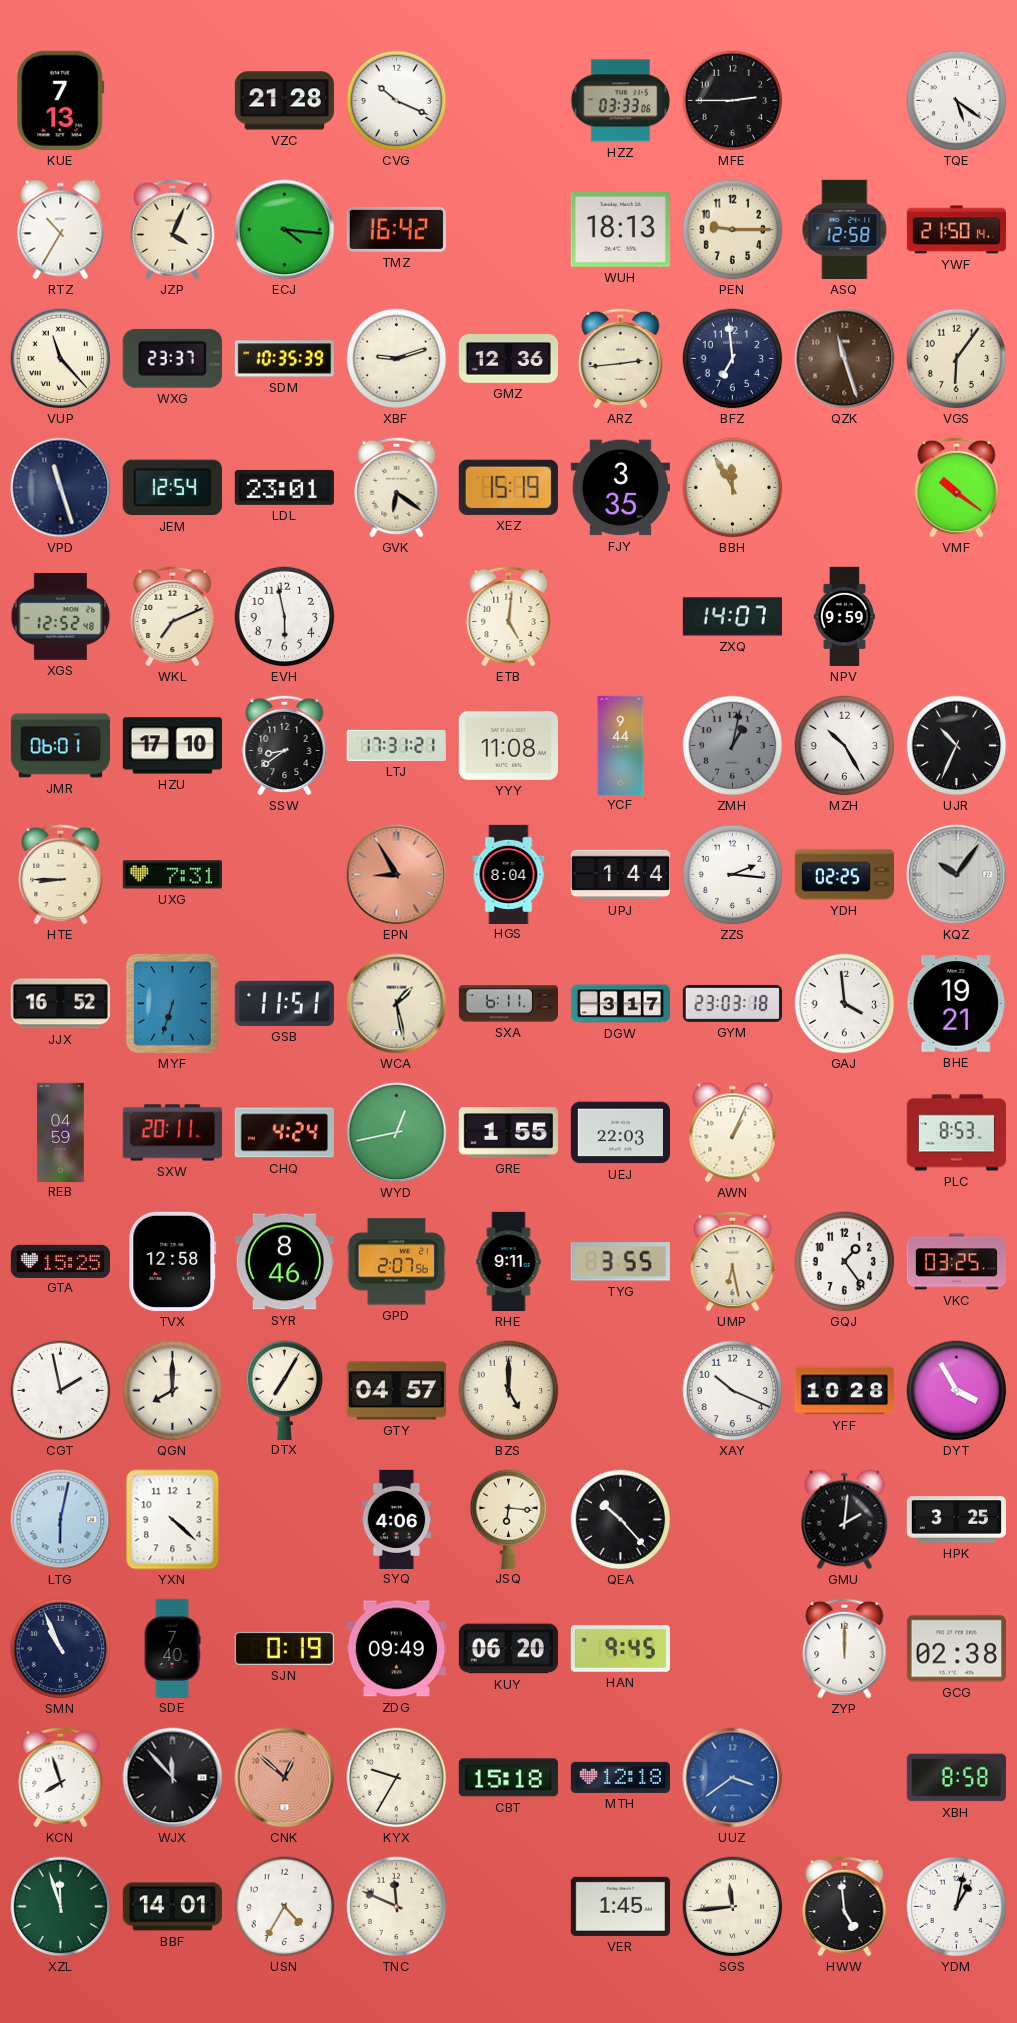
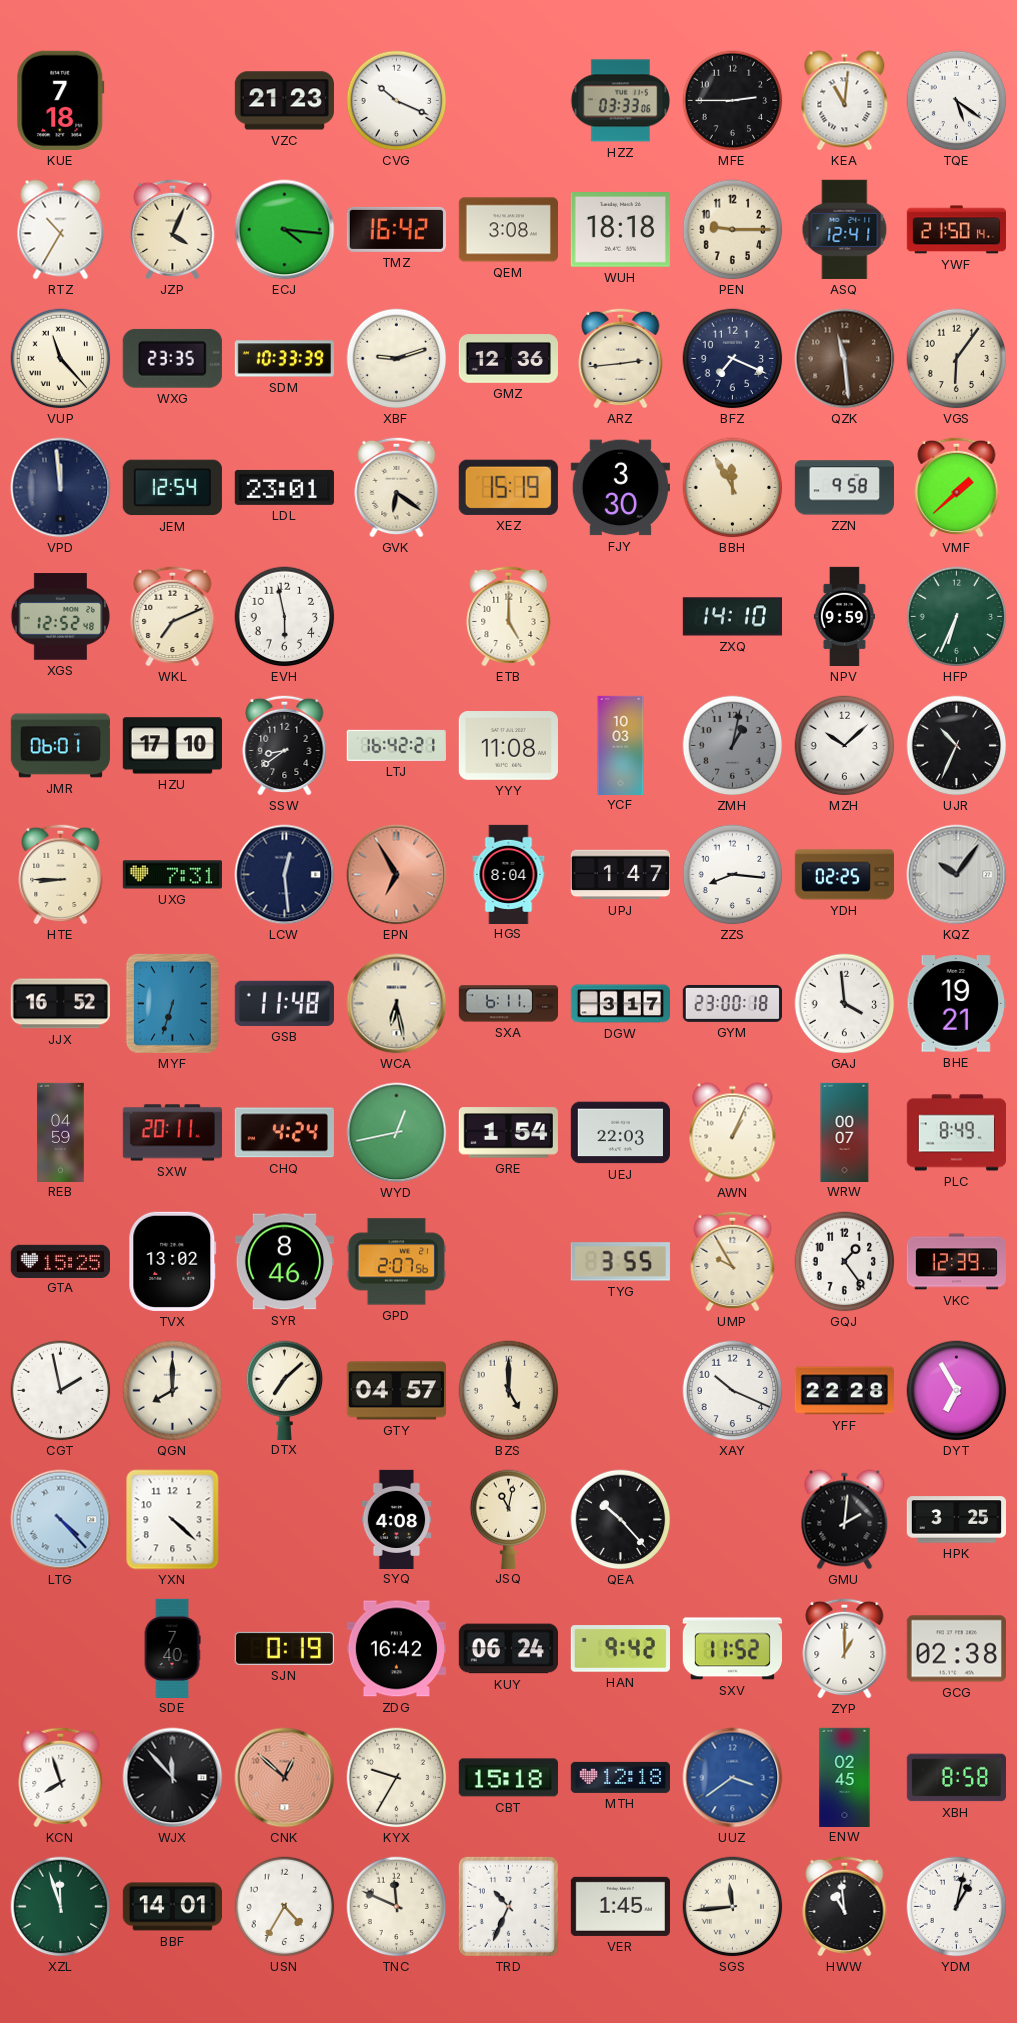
KUE: 7:13 -> 7:18 (61, 100)
VZC: 21:28 -> 21:23 (284, 101)
KEA: none -> 11:01 (845, 101)
QEM: none -> 3:08 (508, 230)
WUH: 18:13 -> 18:18 (620, 230)
ASQ: 12:58 -> 12:41 (845, 229)
WXG: 23:37 -> 23:35 (172, 358)
SDM: 10:35 -> 10:33 (284, 359)
BFZ: 6:59 -> 7:19 (733, 359)
QZK: 11:27 -> 11:29 (845, 359)
VPD: 11:27 -> 11:59 (61, 488)
FJY: 3:35 -> 3:30 (620, 488)
ZZN: none -> 9:58 (844, 488)
VMF: 10:21 -> 1:38 (957, 487)
ETB: 5:01 -> 5:00 (509, 616)
ZXQ: 14:07 -> 14:10 (732, 617)
HFP: none -> 6:34 (957, 617)
LTJ: 17:31 -> 16:42 (396, 745)
YCF: 9:44 -> 10:03 (621, 745)
MZH: 10:25 -> 10:08 (845, 746)
LCW: none -> 12:29 (285, 875)
EPN: 8:55 -> 6:55 (397, 875)
UPJ: 1:44 -> 1:47 (620, 875)
ZZS: 2:16 -> 8:16 (733, 875)
GSB: 11:51 -> 11:48 (284, 1003)
WCA: 1:28 -> 6:28 (397, 1004)
GYM: 23:03 -> 23:00 (732, 1003)
GRE: 1:55 -> 1:54 (508, 1133)
WRW: none -> 00:07 (845, 1132)
PLC: 8:53 -> 8:49 (956, 1133)
TVX: 12:58 -> 13:02 (173, 1261)
RHE: 9:11 -> none (509, 1262)
UMP: 6:28 -> 9:55 (733, 1261)
VKC: 03:25 -> 12:39 (956, 1262)
DTX: 7:05 -> 7:08 (285, 1390)
YFF: 10:28 -> 22:28 (844, 1391)
DYT: 3:55 -> 6:55 (957, 1391)
LTG: 6:02 -> 4:23 (61, 1520)
SYQ: 4:06 -> 4:08 (397, 1519)
JSQ: 6:16 -> 11:02 (509, 1519)
SMN: 10:56 -> none (61, 1649)
ZDG: 09:49 -> 16:42 (396, 1649)
KUY: 06:20 -> 06:24 (508, 1649)
HAN: 9:45 -> 9:42 (620, 1649)
SXV: none -> 11:52 (732, 1649)
ZYP: 12:00 -> 1:00 (845, 1648)
ENW: none -> 02:45 (845, 1777)
TRD: none -> 10:34 (508, 1906)
HWW: 4:59 -> 10:59 (845, 1906)
